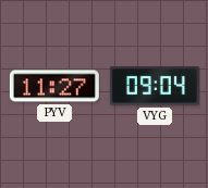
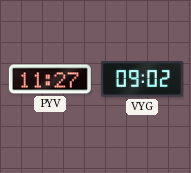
VYG: 09:04 -> 09:02 (142, 79)
